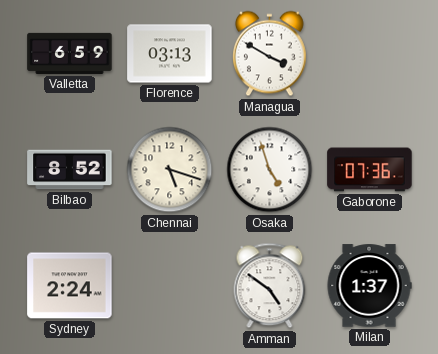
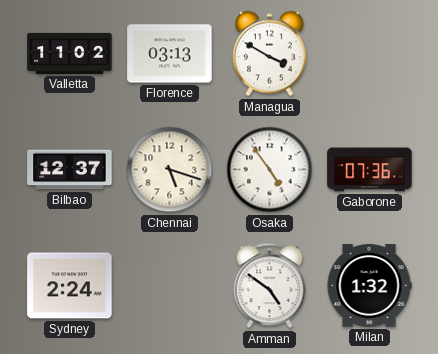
Valletta: 6:59 -> 11:02 (70, 53)
Bilbao: 8:52 -> 12:37 (70, 170)
Osaka: 4:57 -> 4:54 (270, 170)
Milan: 1:37 -> 1:32 (369, 286)
